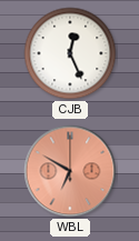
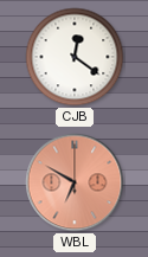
CJB: 12:26 -> 12:21 (75, 57)
